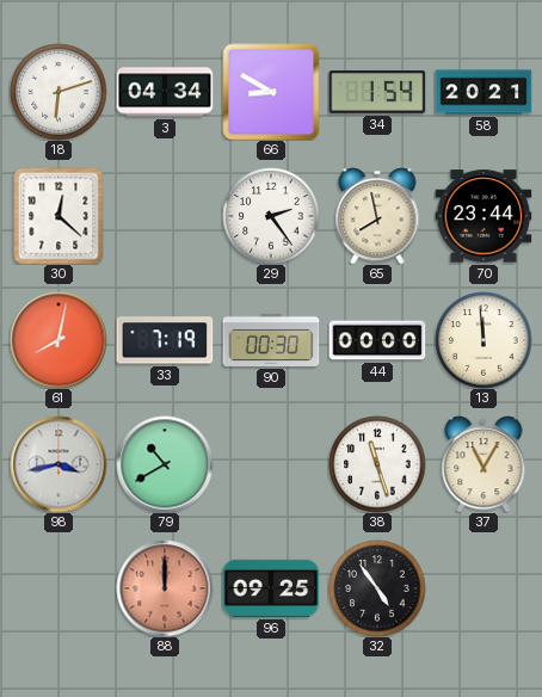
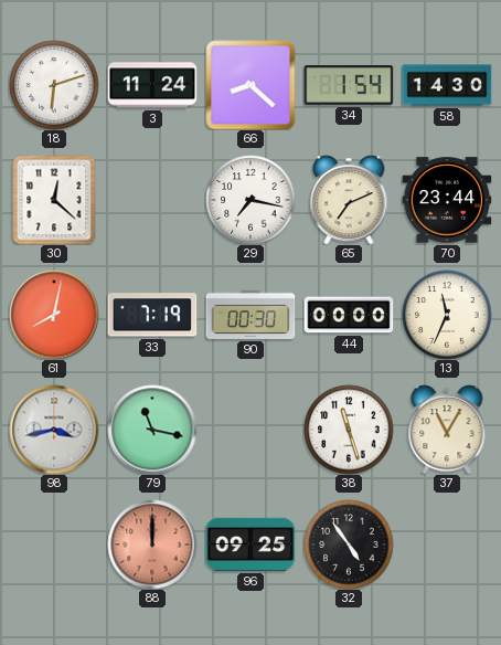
3: 04:34 -> 11:24 (152, 85)
66: 8:50 -> 8:22 (250, 85)
58: 20:21 -> 14:30 (447, 85)
29: 2:24 -> 7:17 (250, 200)
65: 7:58 -> 7:11 (349, 200)
13: 11:59 -> 11:34 (447, 315)
79: 10:40 -> 11:17 (152, 430)
